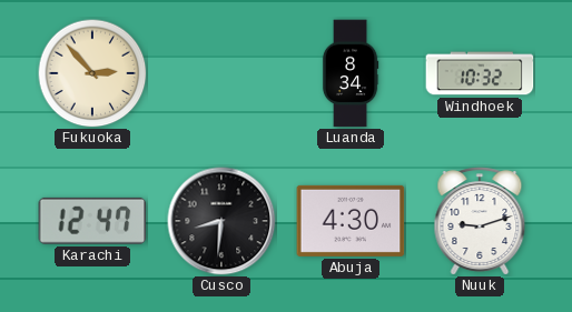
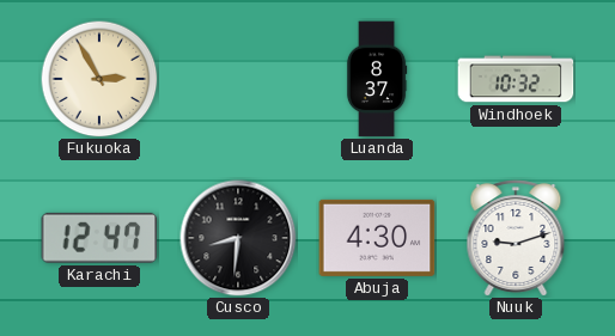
Fukuoka: 2:53 -> 2:55 (99, 79)
Luanda: 8:34 -> 8:37 (377, 79)
